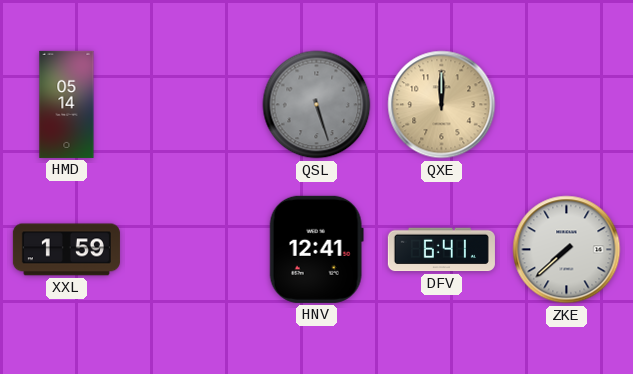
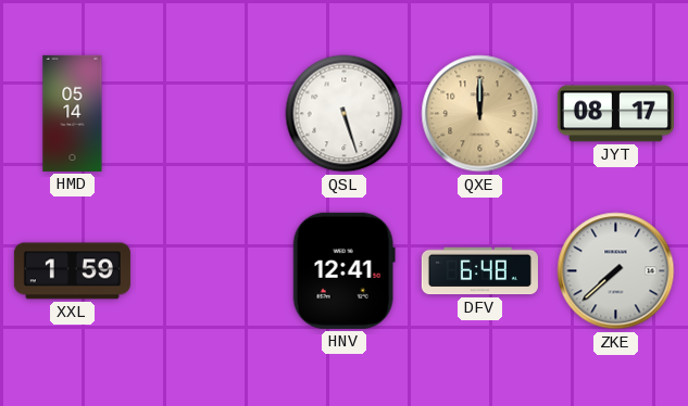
QSL dial: grey -> white (345, 114)
JYT: none -> 08:17 (615, 114)
DFV: 6:41 -> 6:48 (479, 271)
